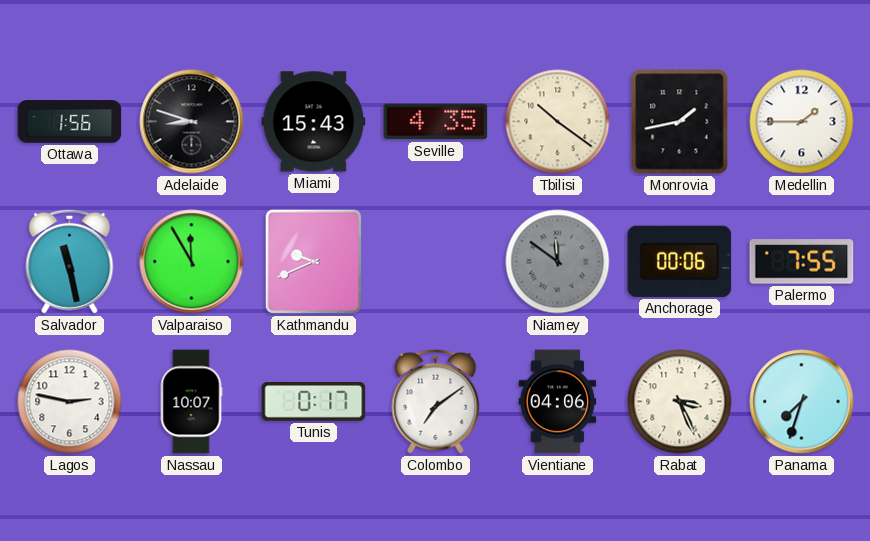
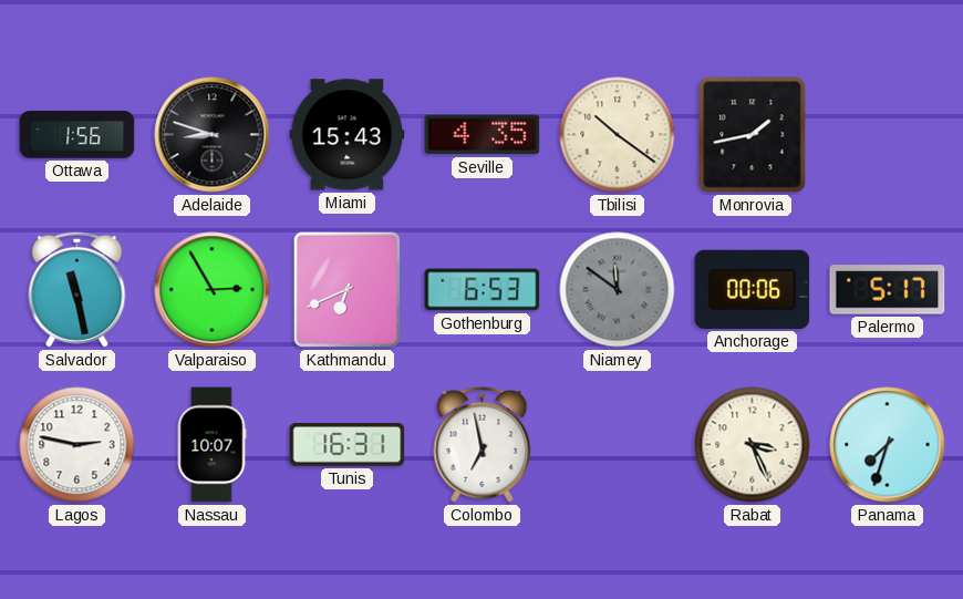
Medellin: 1:45 -> none (802, 122)
Valparaiso: 11:55 -> 2:55 (213, 290)
Kathmandu: 9:41 -> 6:41 (346, 289)
Gothenburg: none -> 6:53 (483, 290)
Palermo: 7:55 -> 5:17 (888, 290)
Tunis: 0:17 -> 16:31 (348, 445)
Colombo: 7:09 -> 6:58 (483, 444)
Vientiane: 04:06 -> none (558, 402)
